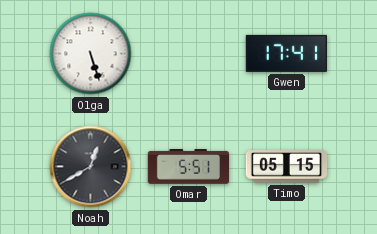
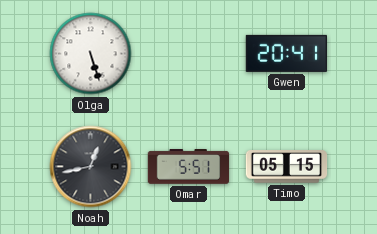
Gwen: 17:41 -> 20:41 (286, 53)
Noah: 12:40 -> 12:43 (91, 167)
